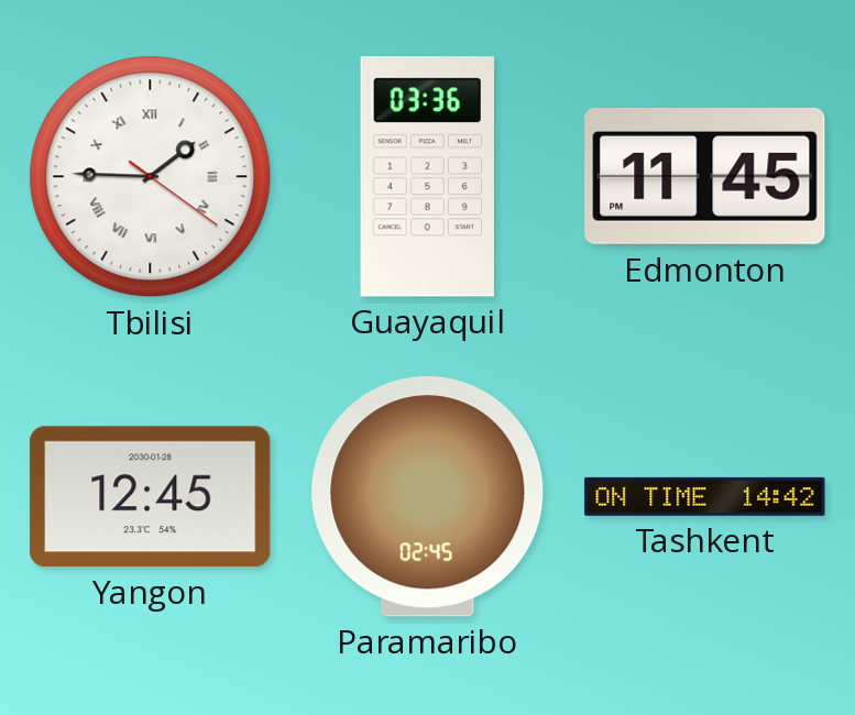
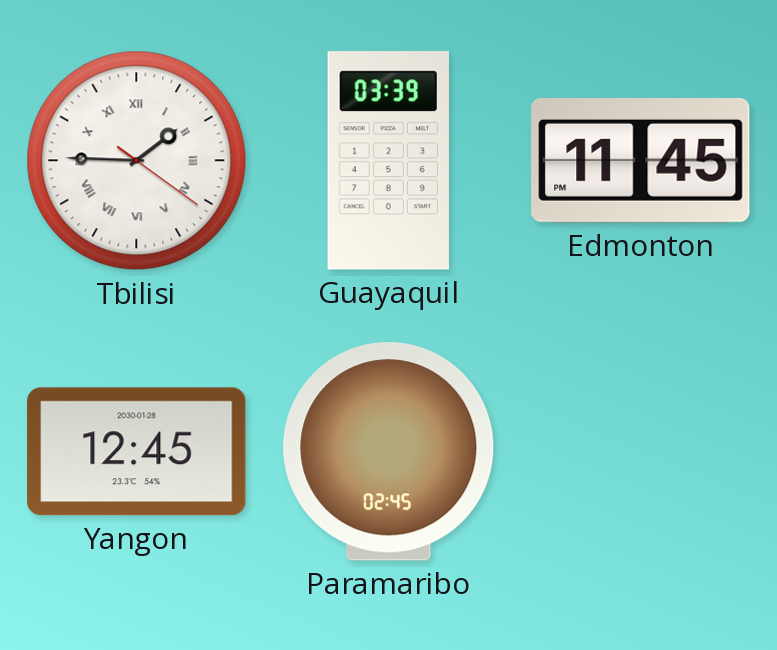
Guayaquil: 03:36 -> 03:39 (388, 161)
Tashkent: 14:42 -> none (705, 496)
